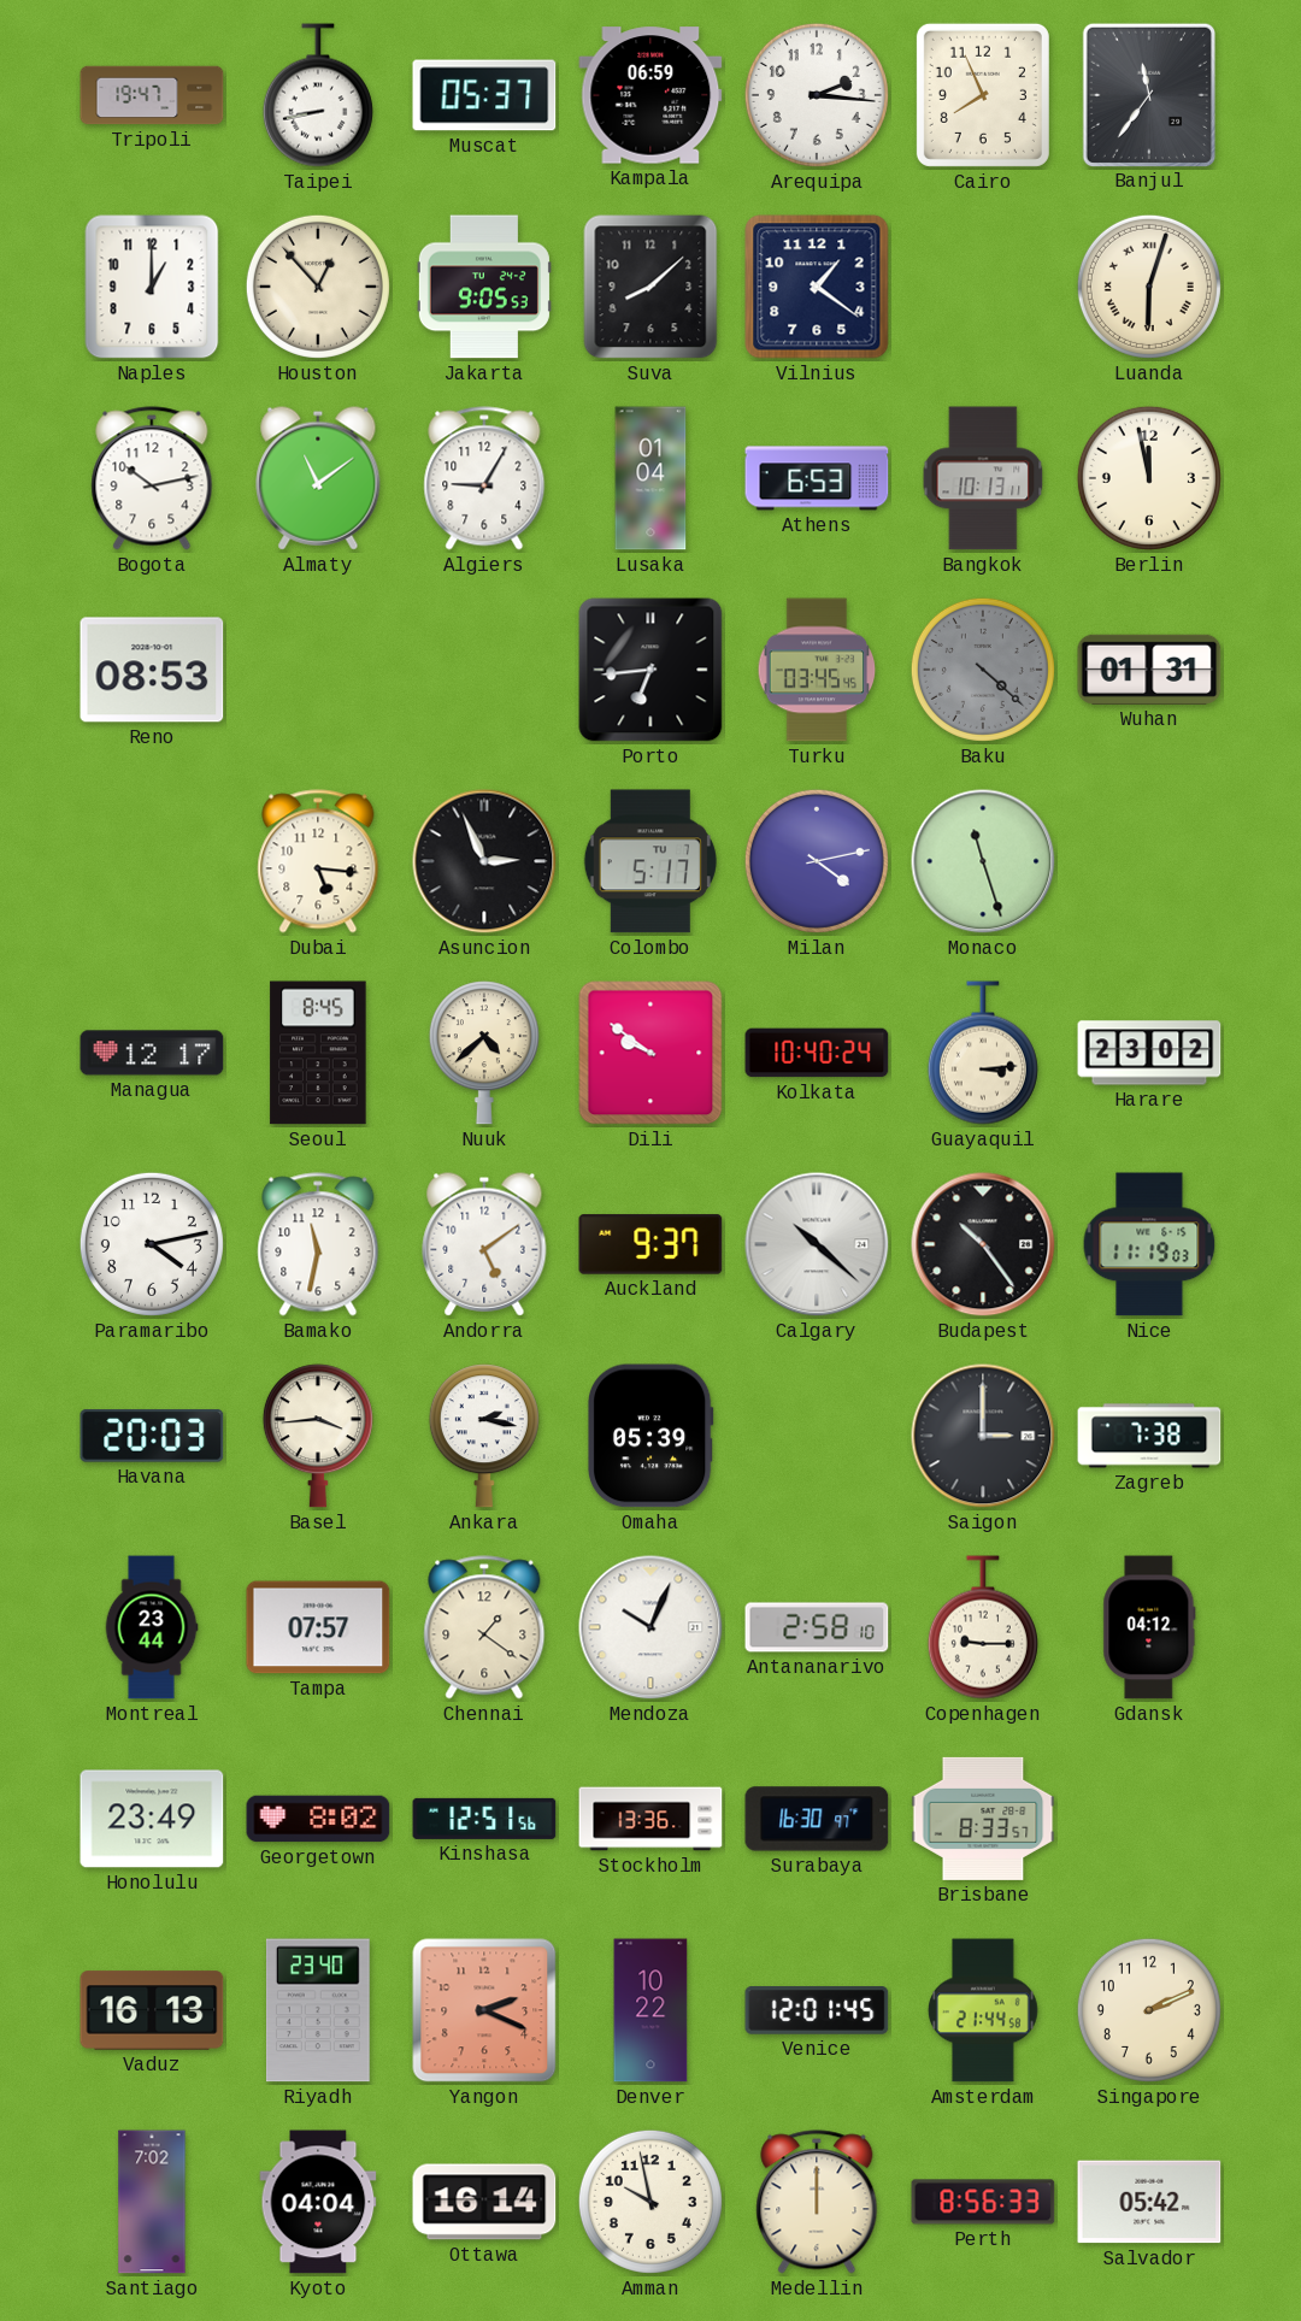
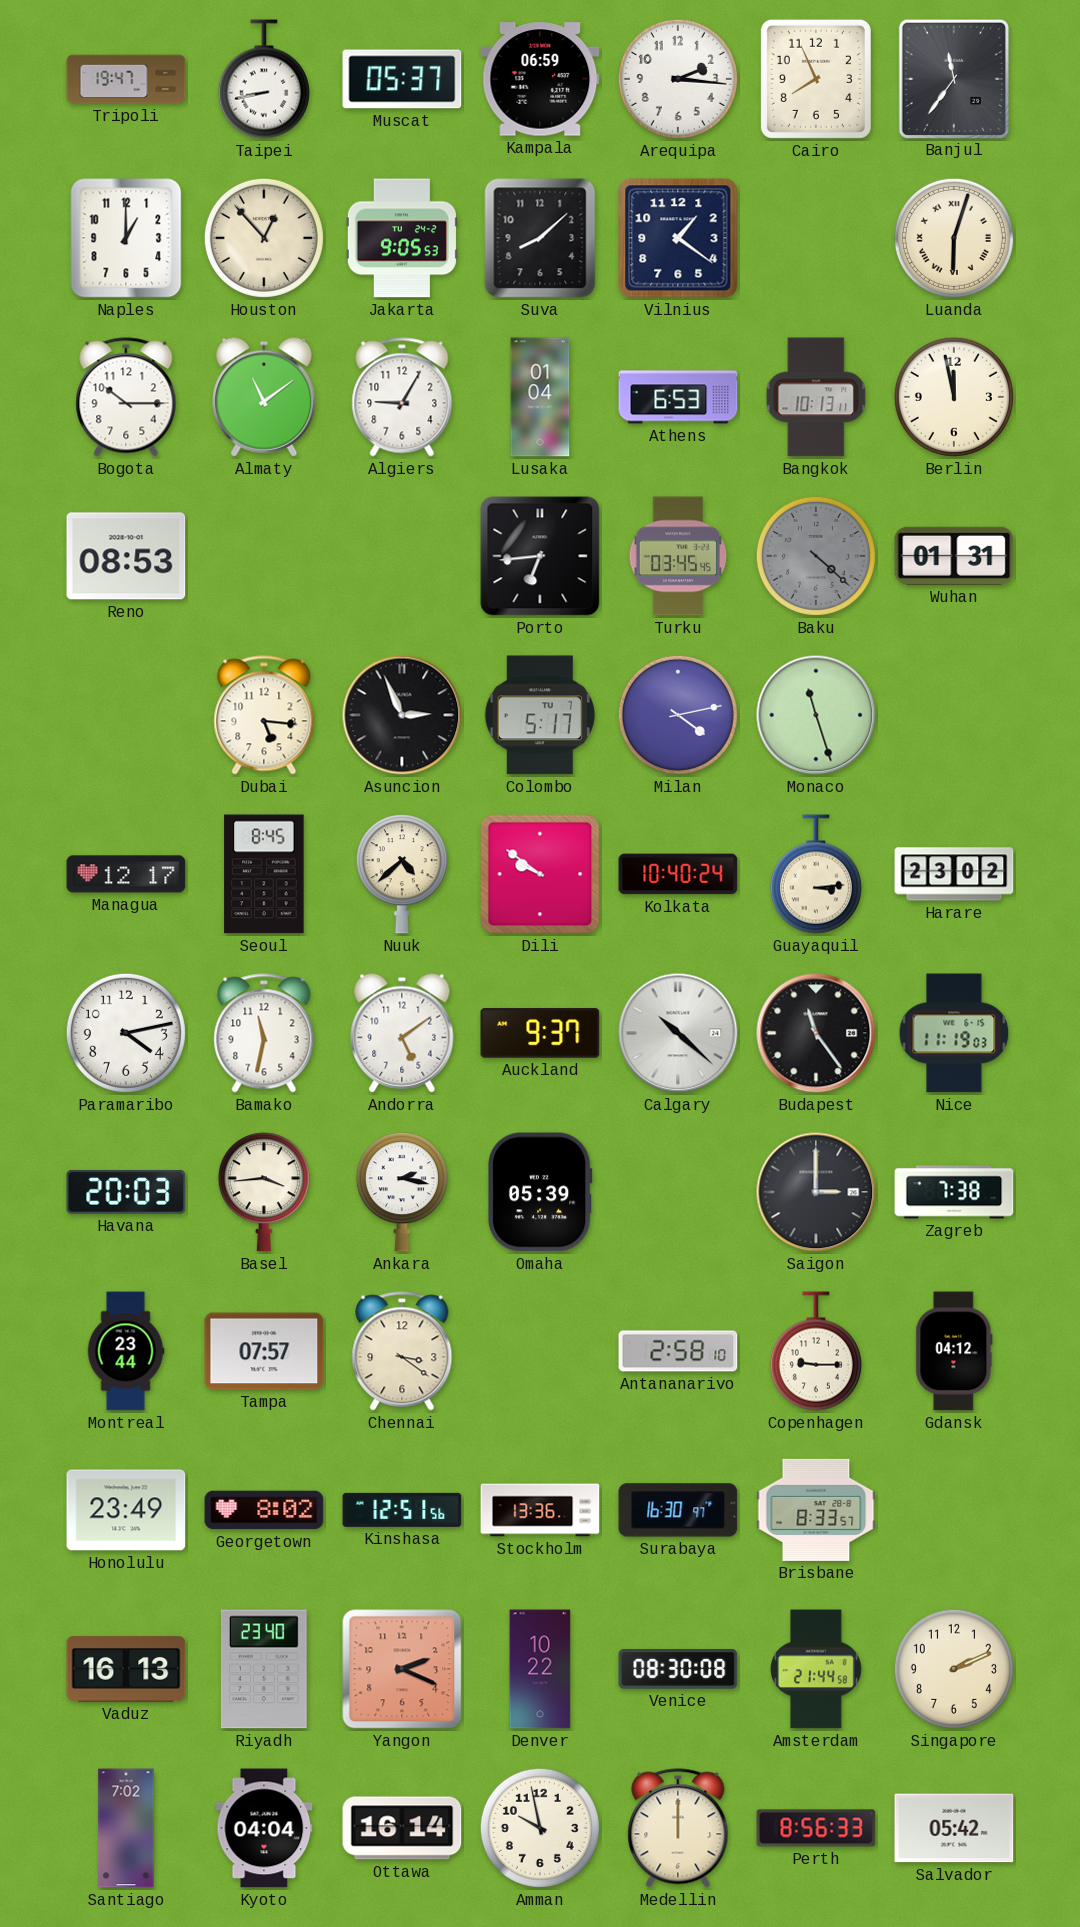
Bogota: 10:13 -> 10:15 (126, 397)
Budapest: 10:24 -> 11:24 (816, 1033)
Chennai: 1:21 -> 3:21 (402, 1351)
Mendoza: 10:04 -> none (650, 1627)
Venice: 12:01 -> 08:30 (678, 1670)
